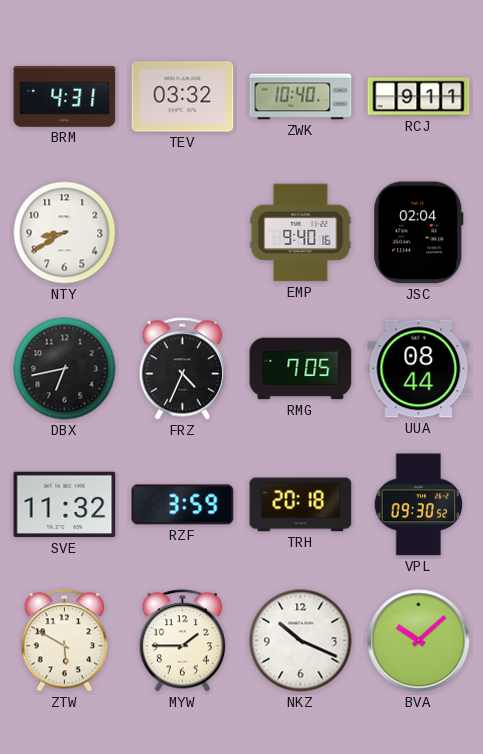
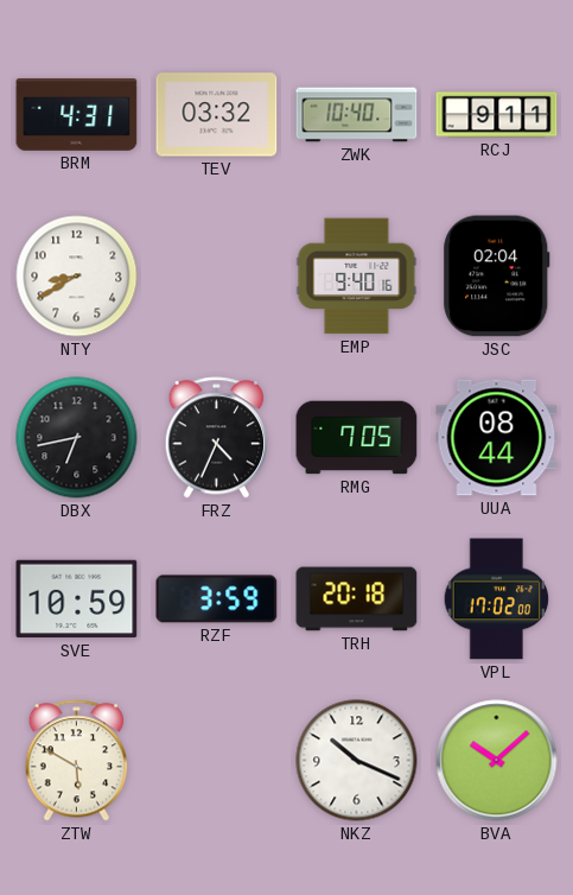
SVE: 11:32 -> 10:59 (77, 599)
VPL: 09:30 -> 17:02 (497, 599)
MYW: 1:45 -> none (183, 641)
